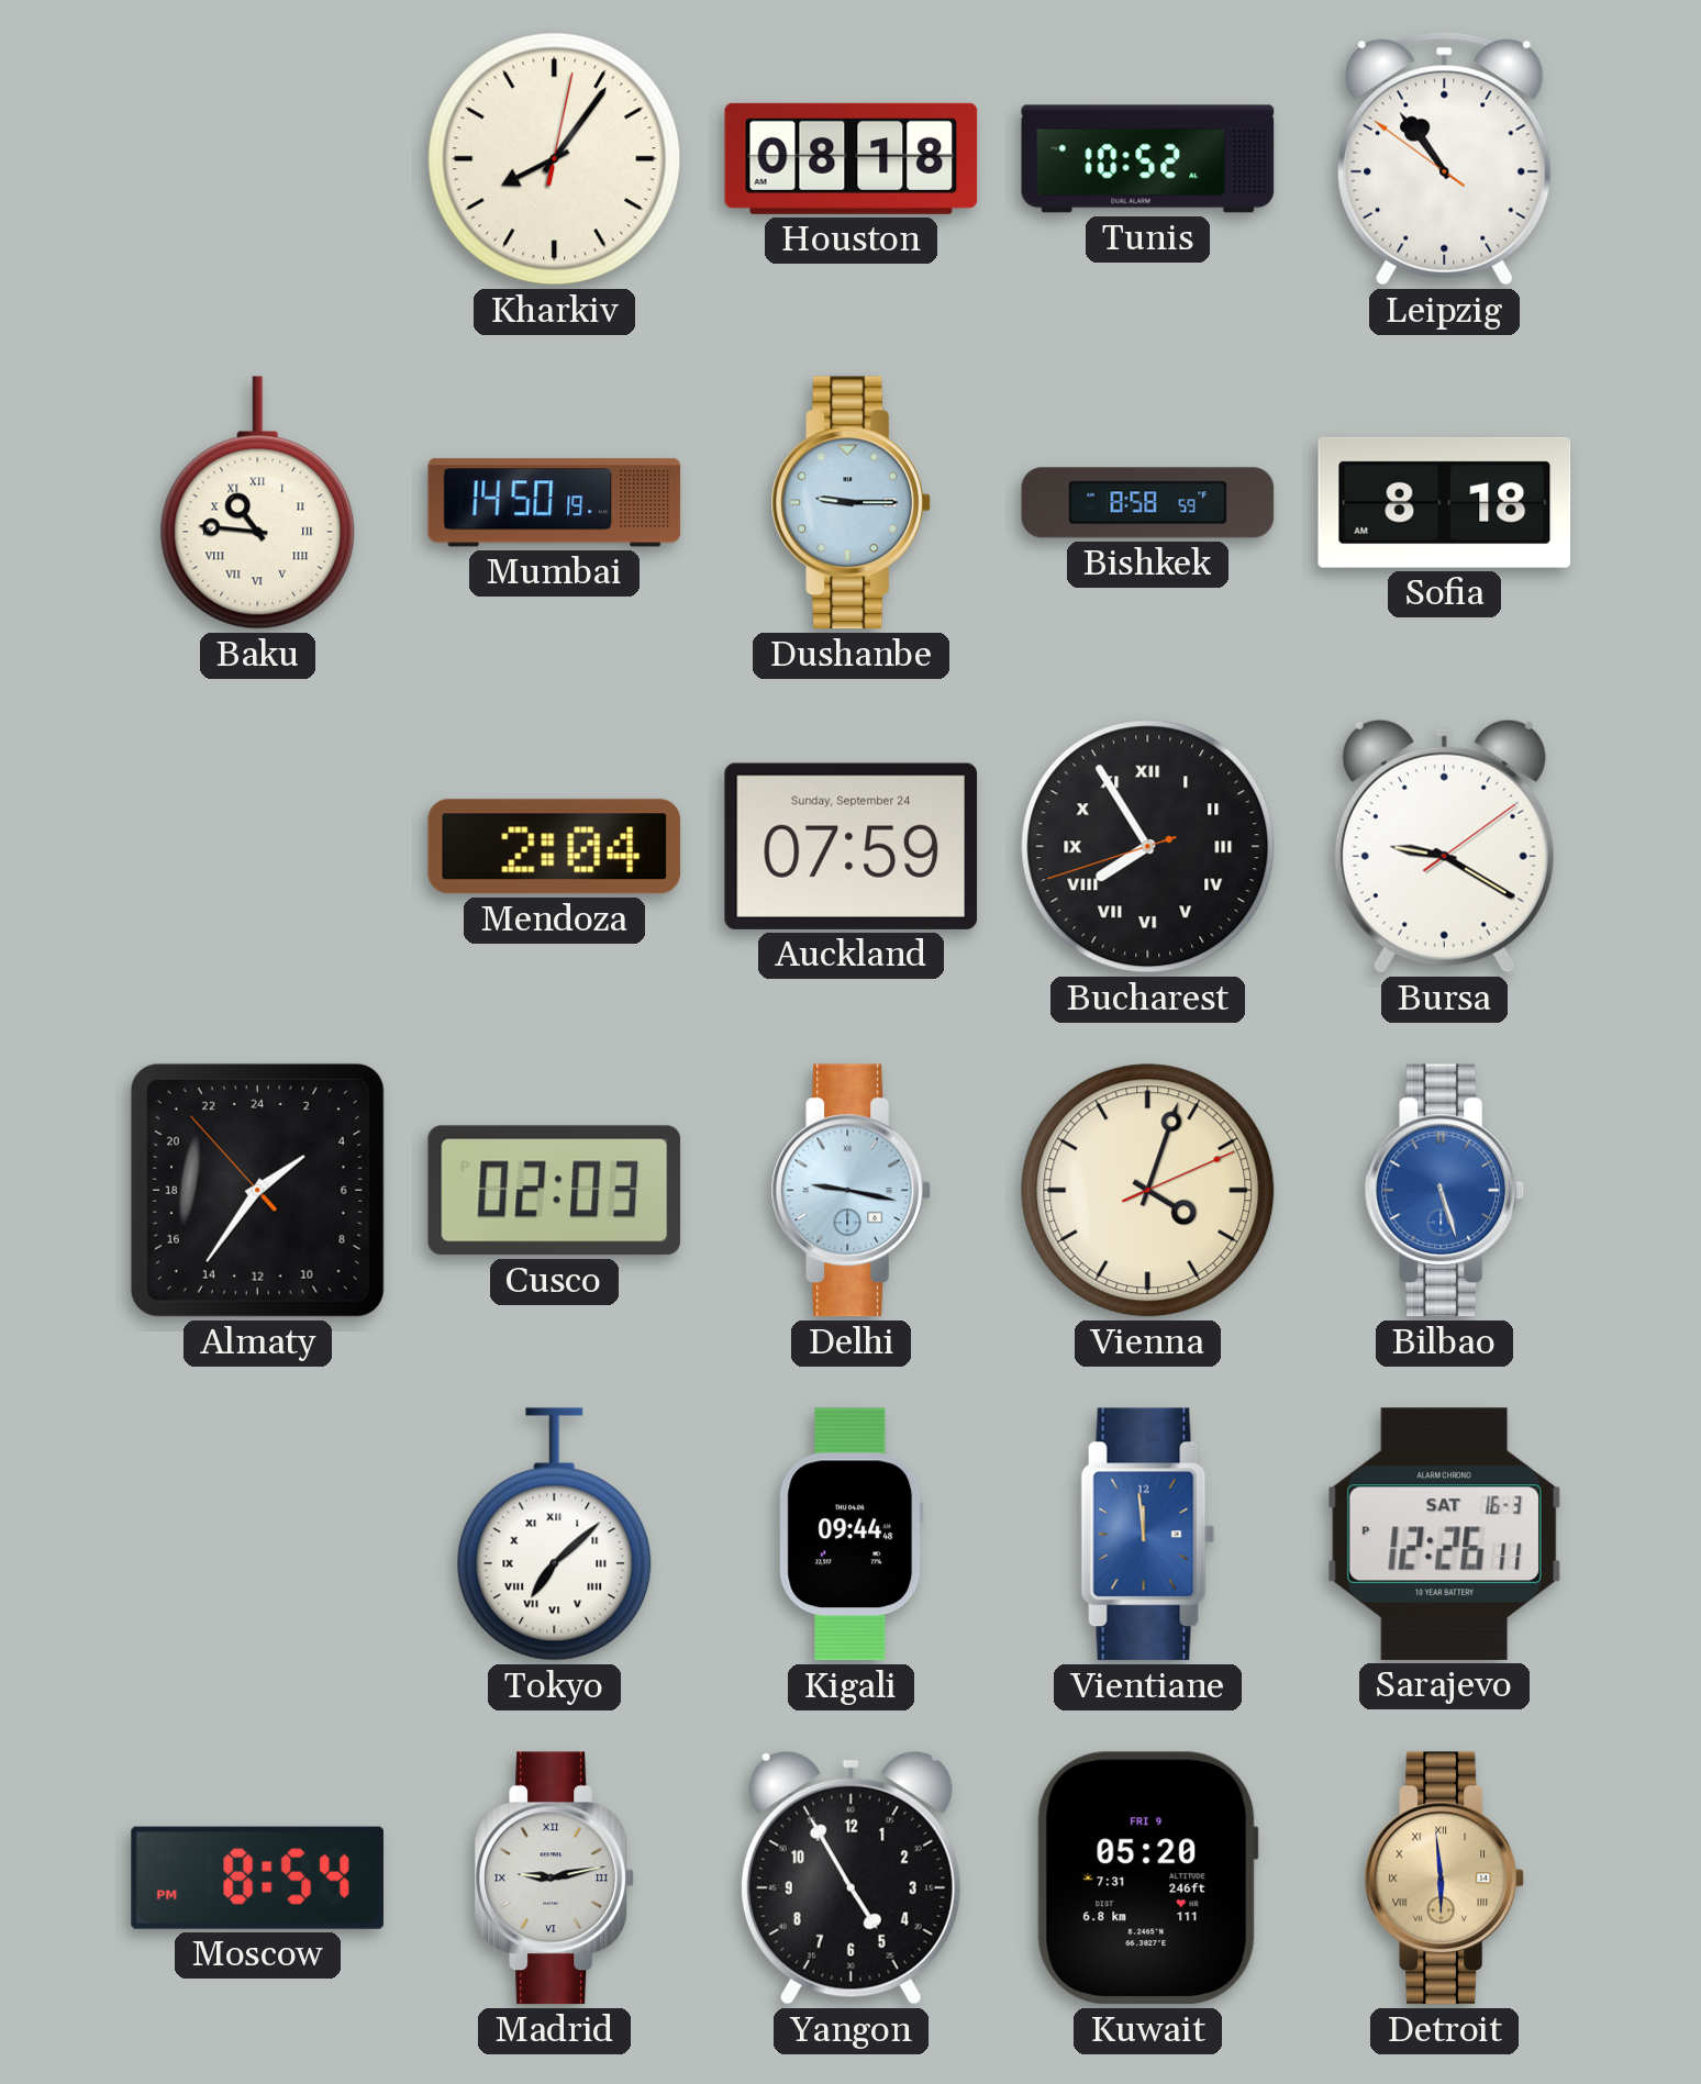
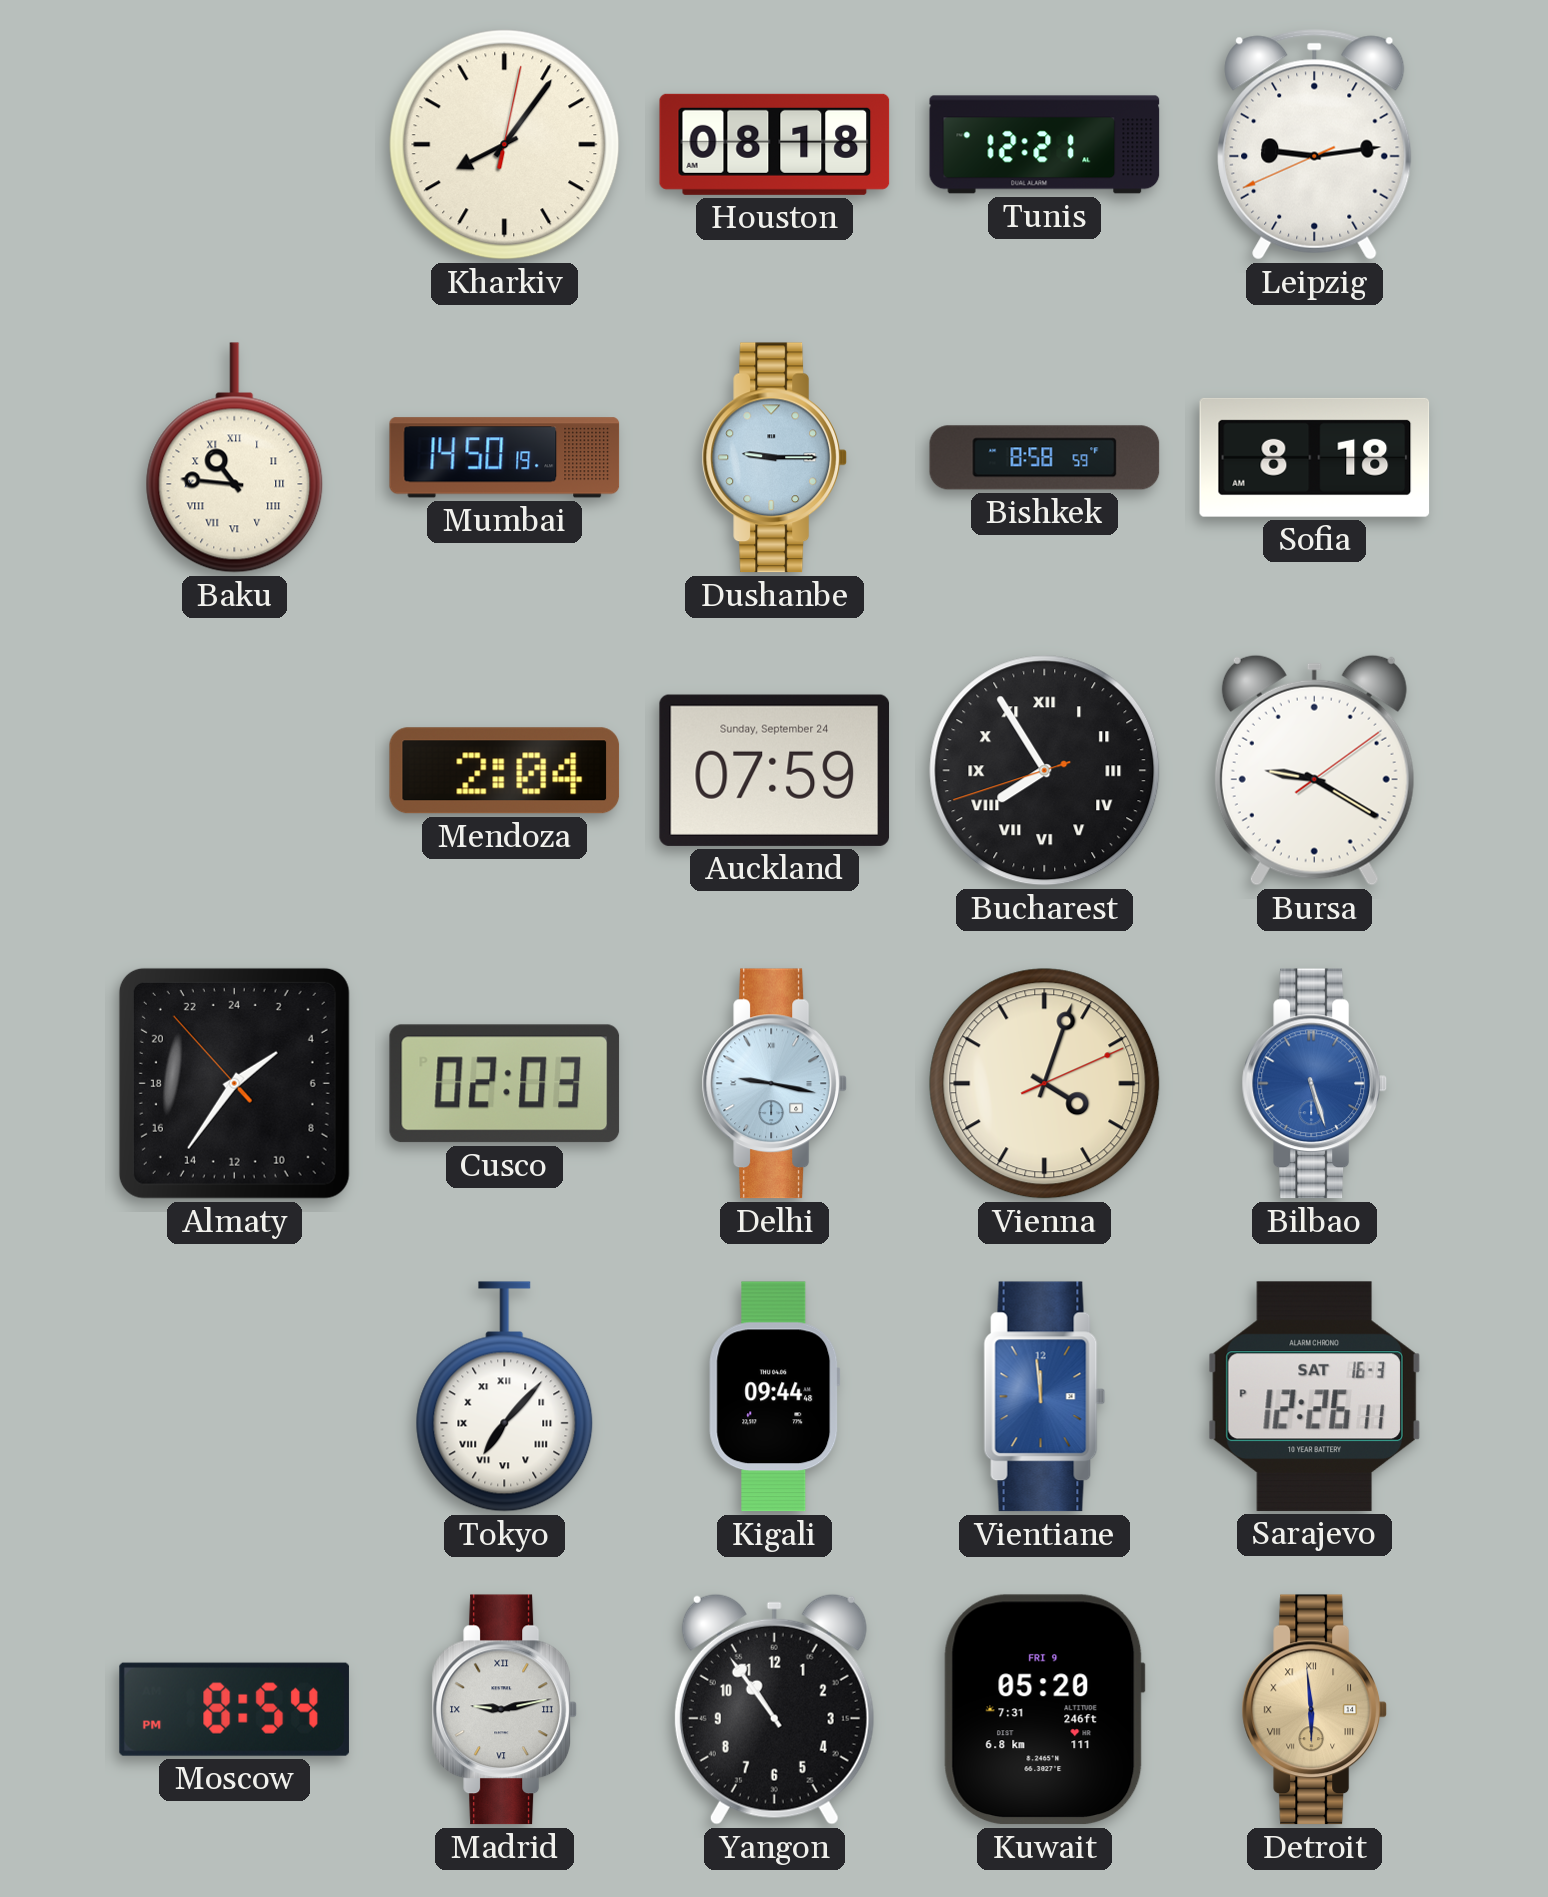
Tunis: 10:52 -> 12:21 (1045, 145)
Leipzig: 10:53 -> 9:13 (1315, 145)
Tokyo: 7:08 -> 7:07 (505, 1397)
Yangon: 4:55 -> 10:54 (774, 1709)
